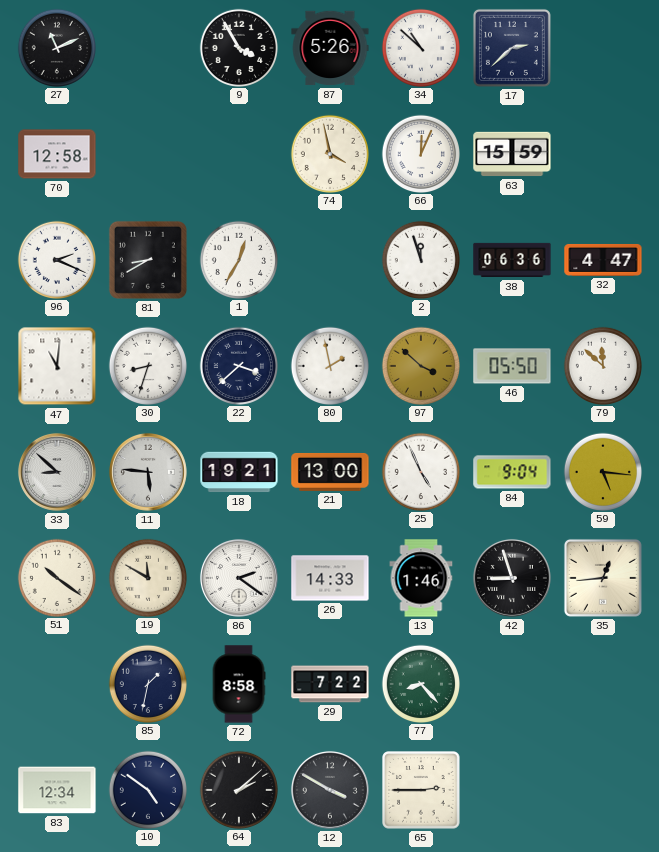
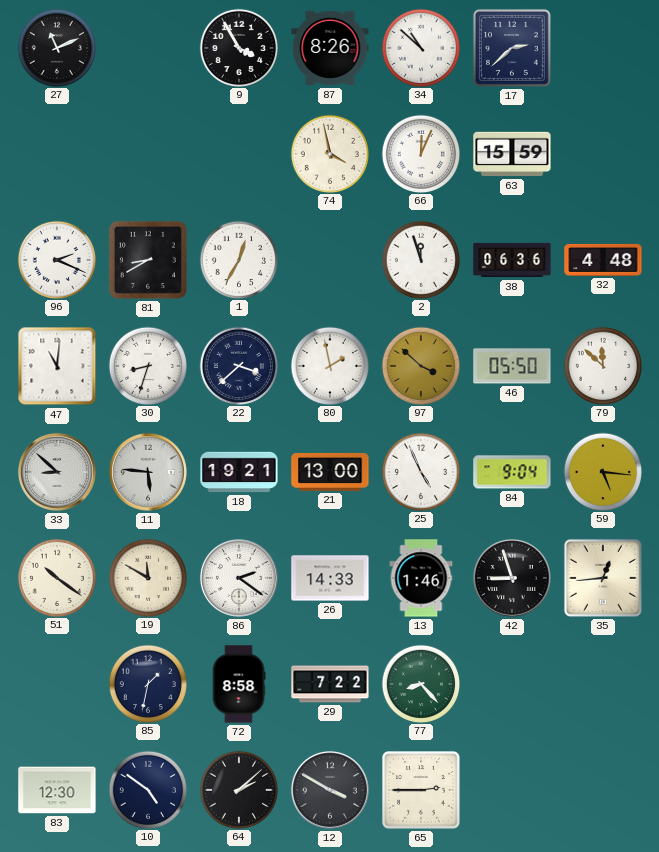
87: 5:26 -> 8:26 (330, 48)
70: 12:58 -> none (57, 154)
32: 4:47 -> 4:48 (603, 260)
83: 12:34 -> 12:30 (57, 790)
